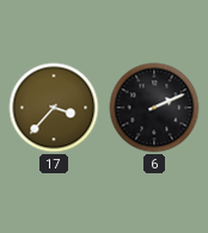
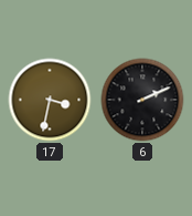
17: 3:37 -> 3:32 (50, 100)
